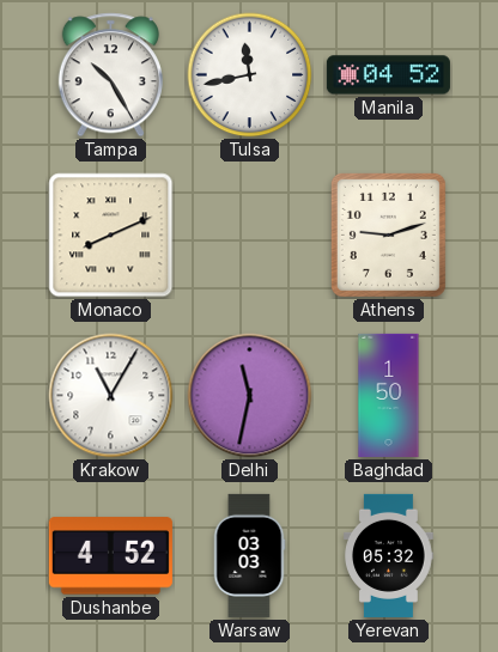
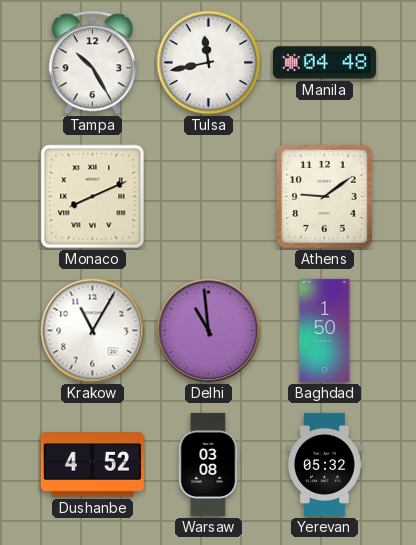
Manila: 04:52 -> 04:48 (324, 63)
Athens: 9:12 -> 9:09 (324, 196)
Delhi: 11:32 -> 10:59 (209, 331)
Warsaw: 03:03 -> 03:08 (208, 464)
